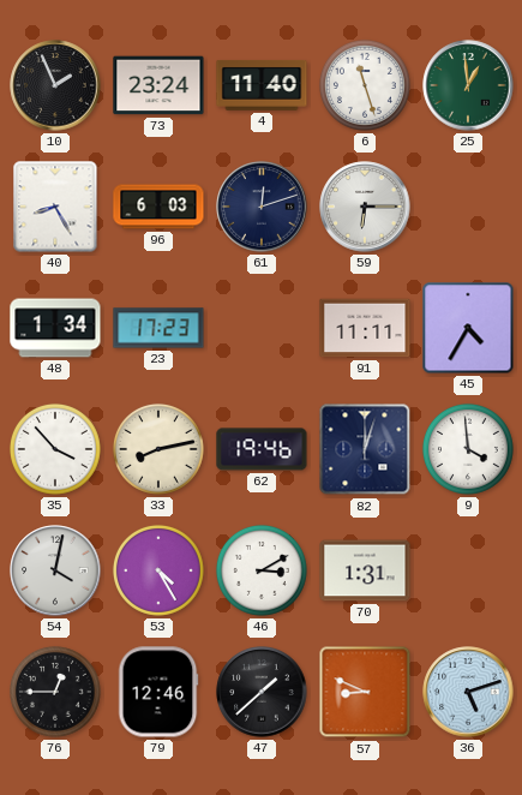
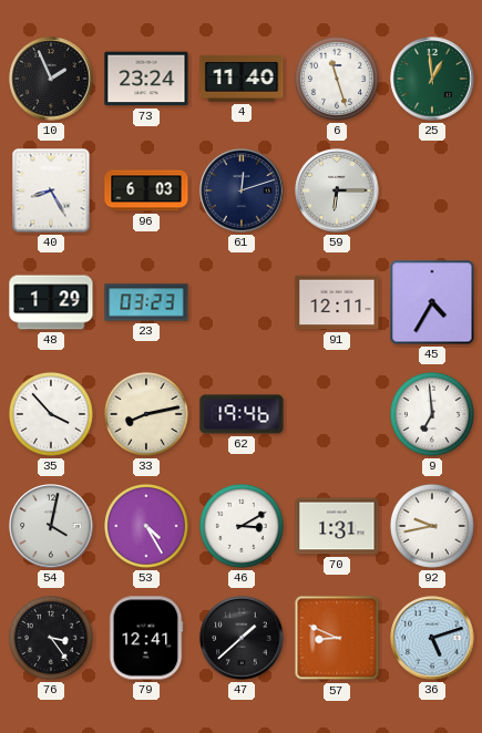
48: 1:34 -> 1:29 (51, 302)
23: 17:23 -> 03:23 (146, 302)
91: 11:11 -> 12:11 (337, 302)
82: 12:03 -> none (365, 449)
9: 3:59 -> 6:59 (432, 414)
92: none -> 9:43 (432, 526)
76: 12:45 -> 3:24 (51, 638)
79: 12:46 -> 12:41 (146, 638)
